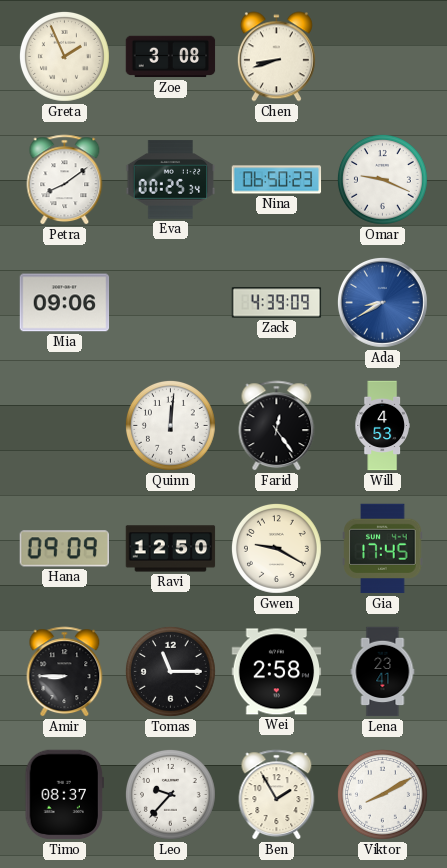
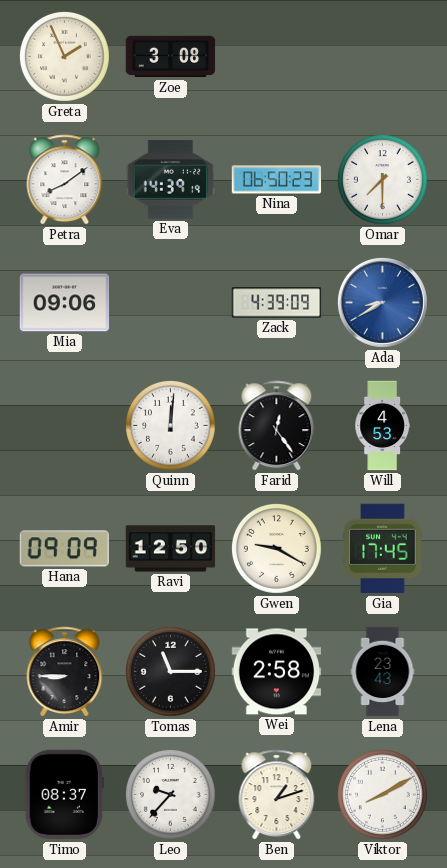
Chen: 8:42 -> none (276, 57)
Eva: 00:25 -> 14:39 (171, 180)
Omar: 9:19 -> 7:30 (382, 179)
Lena: 23:41 -> 23:43 (383, 672)
Ben: 1:55 -> 1:12 (277, 795)
